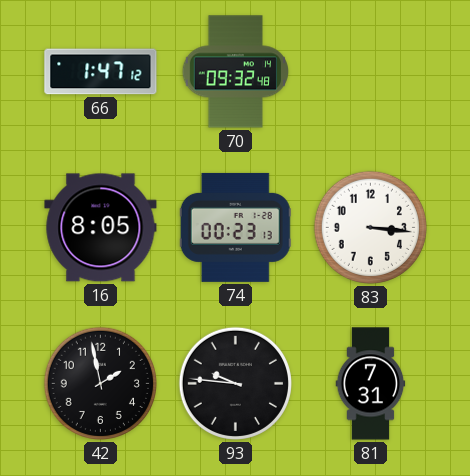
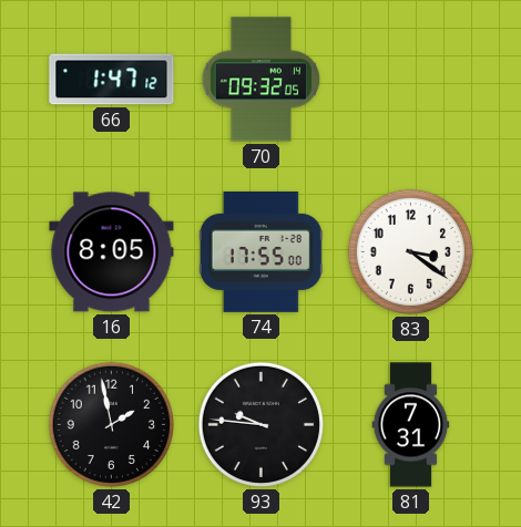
70: 09:32:48 -> 09:32:05 (262, 80)
74: 00:23 -> 17:55 (260, 251)
83: 3:16 -> 3:21 (410, 251)
